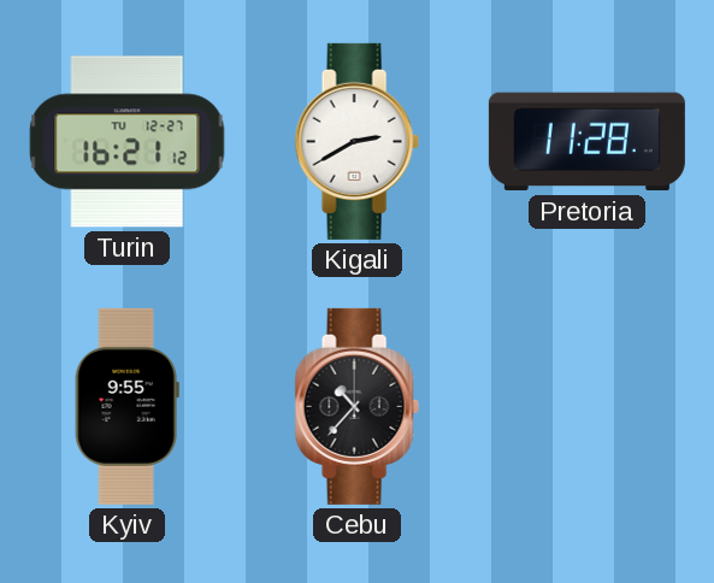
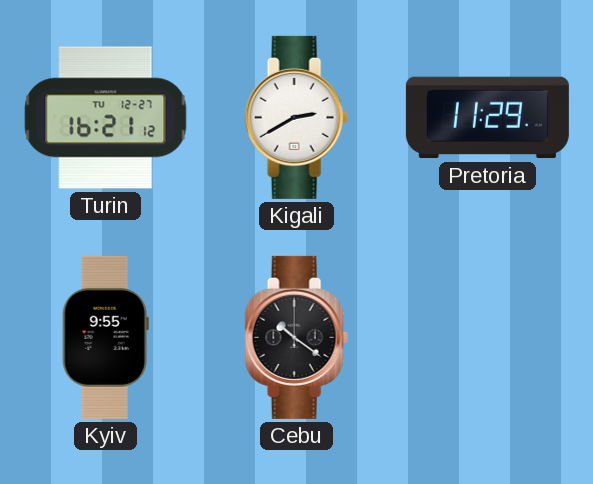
Pretoria: 11:28 -> 11:29 (487, 118)
Cebu: 10:37 -> 10:21 (296, 337)
